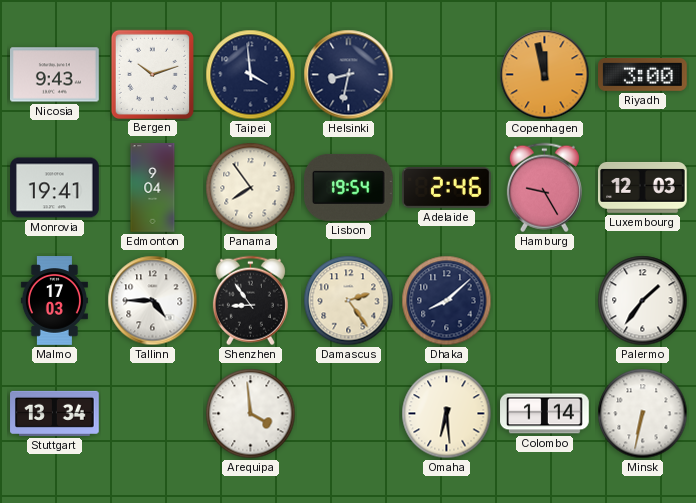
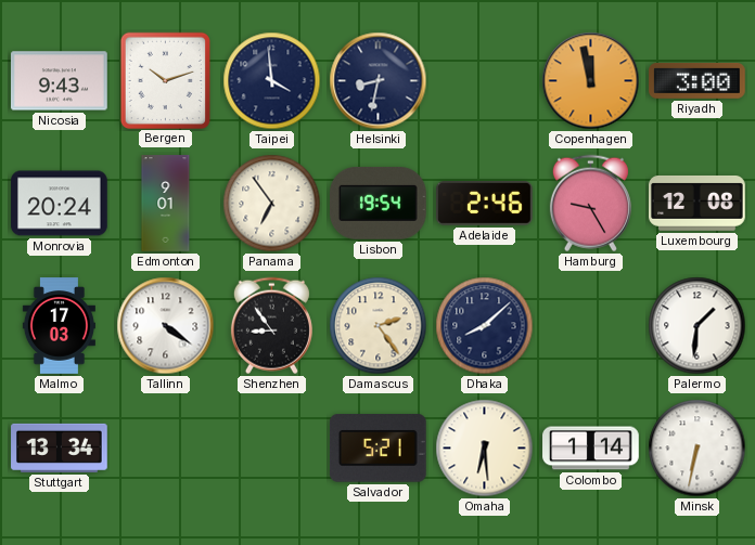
Monrovia: 19:41 -> 20:24 (60, 204)
Edmonton: 9:04 -> 9:01 (166, 204)
Panama: 7:54 -> 6:54 (272, 204)
Luxembourg: 12:03 -> 12:08 (698, 204)
Tallinn: 4:45 -> 4:21 (166, 326)
Palermo: 1:36 -> 1:31 (698, 326)
Arequipa: 3:59 -> none (251, 414)
Salvador: none -> 5:21 (378, 449)
